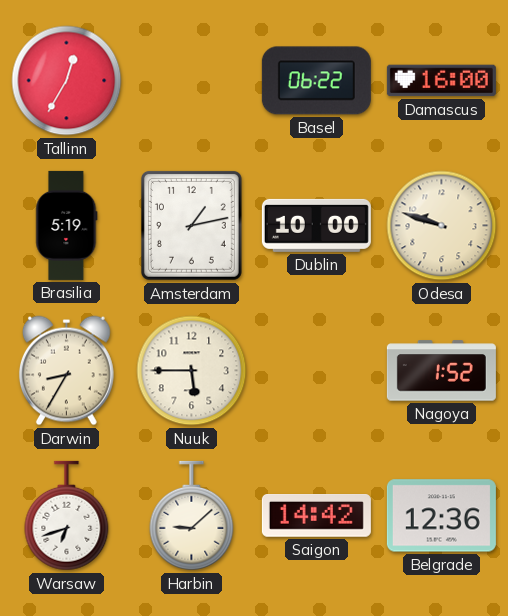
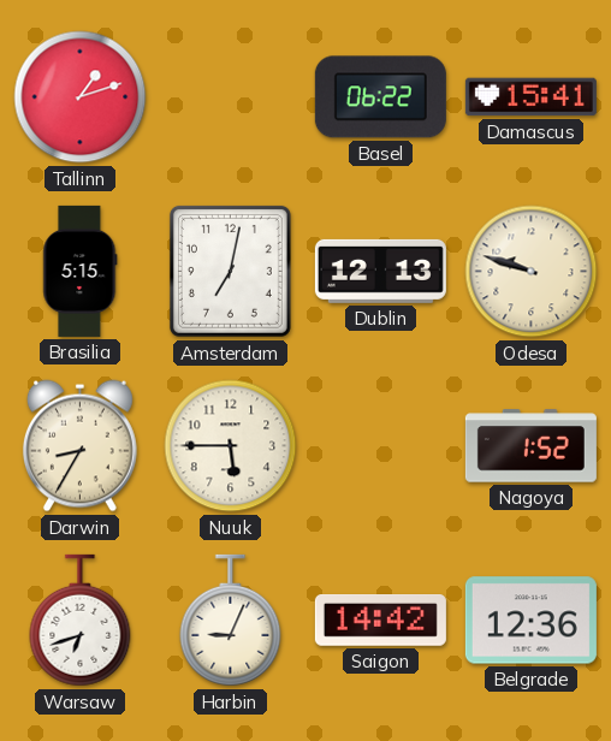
Tallinn: 12:35 -> 1:12 (81, 97)
Damascus: 16:00 -> 15:41 (530, 97)
Brasilia: 5:19 -> 5:15 (81, 271)
Amsterdam: 1:13 -> 7:02 (230, 271)
Dublin: 10:00 -> 12:13 (380, 271)
Harbin: 9:08 -> 9:04 (231, 621)
